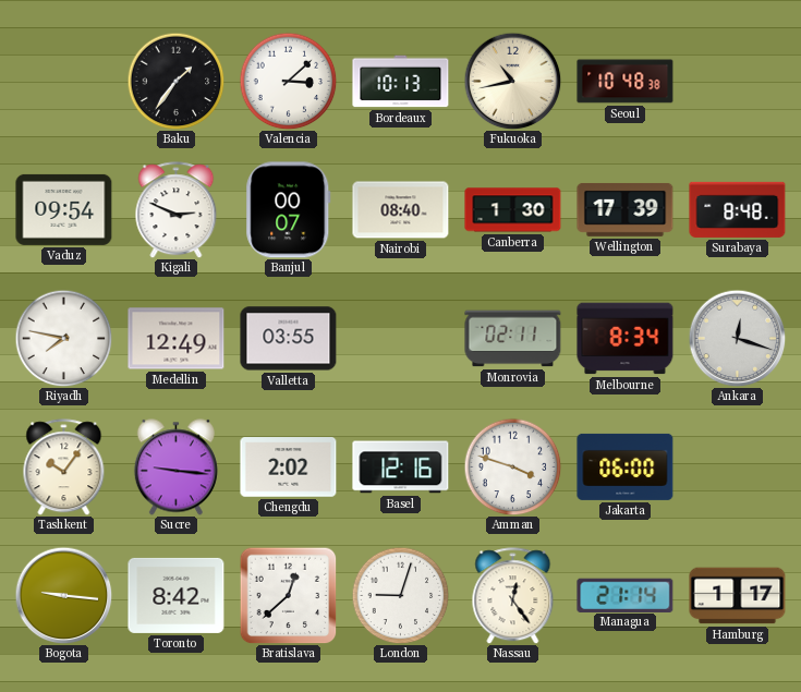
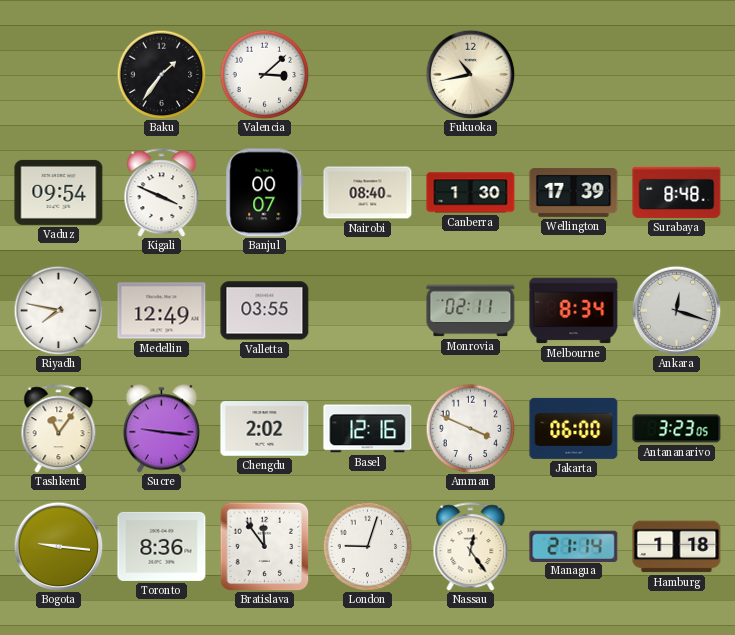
Bordeaux: 10:13 -> none (401, 82)
Seoul: 10:48 -> none (626, 82)
Kigali: 2:49 -> 3:49 (162, 193)
Tashkent: 10:06 -> 11:06 (59, 429)
Amman: 3:48 -> 3:49 (470, 428)
Antananarivo: none -> 3:23 (677, 429)
Toronto: 8:42 -> 8:36 (162, 546)
Bratislava: 12:38 -> 11:54 (264, 546)
Hamburg: 1:17 -> 1:18 (677, 547)
